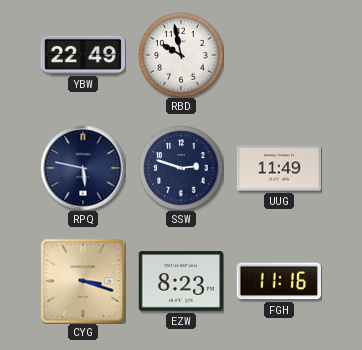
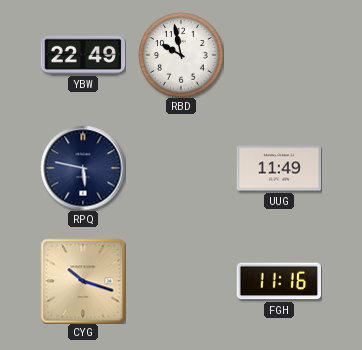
SSW: 2:48 -> none (181, 168)
CYG: 3:18 -> 10:18 (83, 281)
EZW: 8:23 -> none (181, 281)
